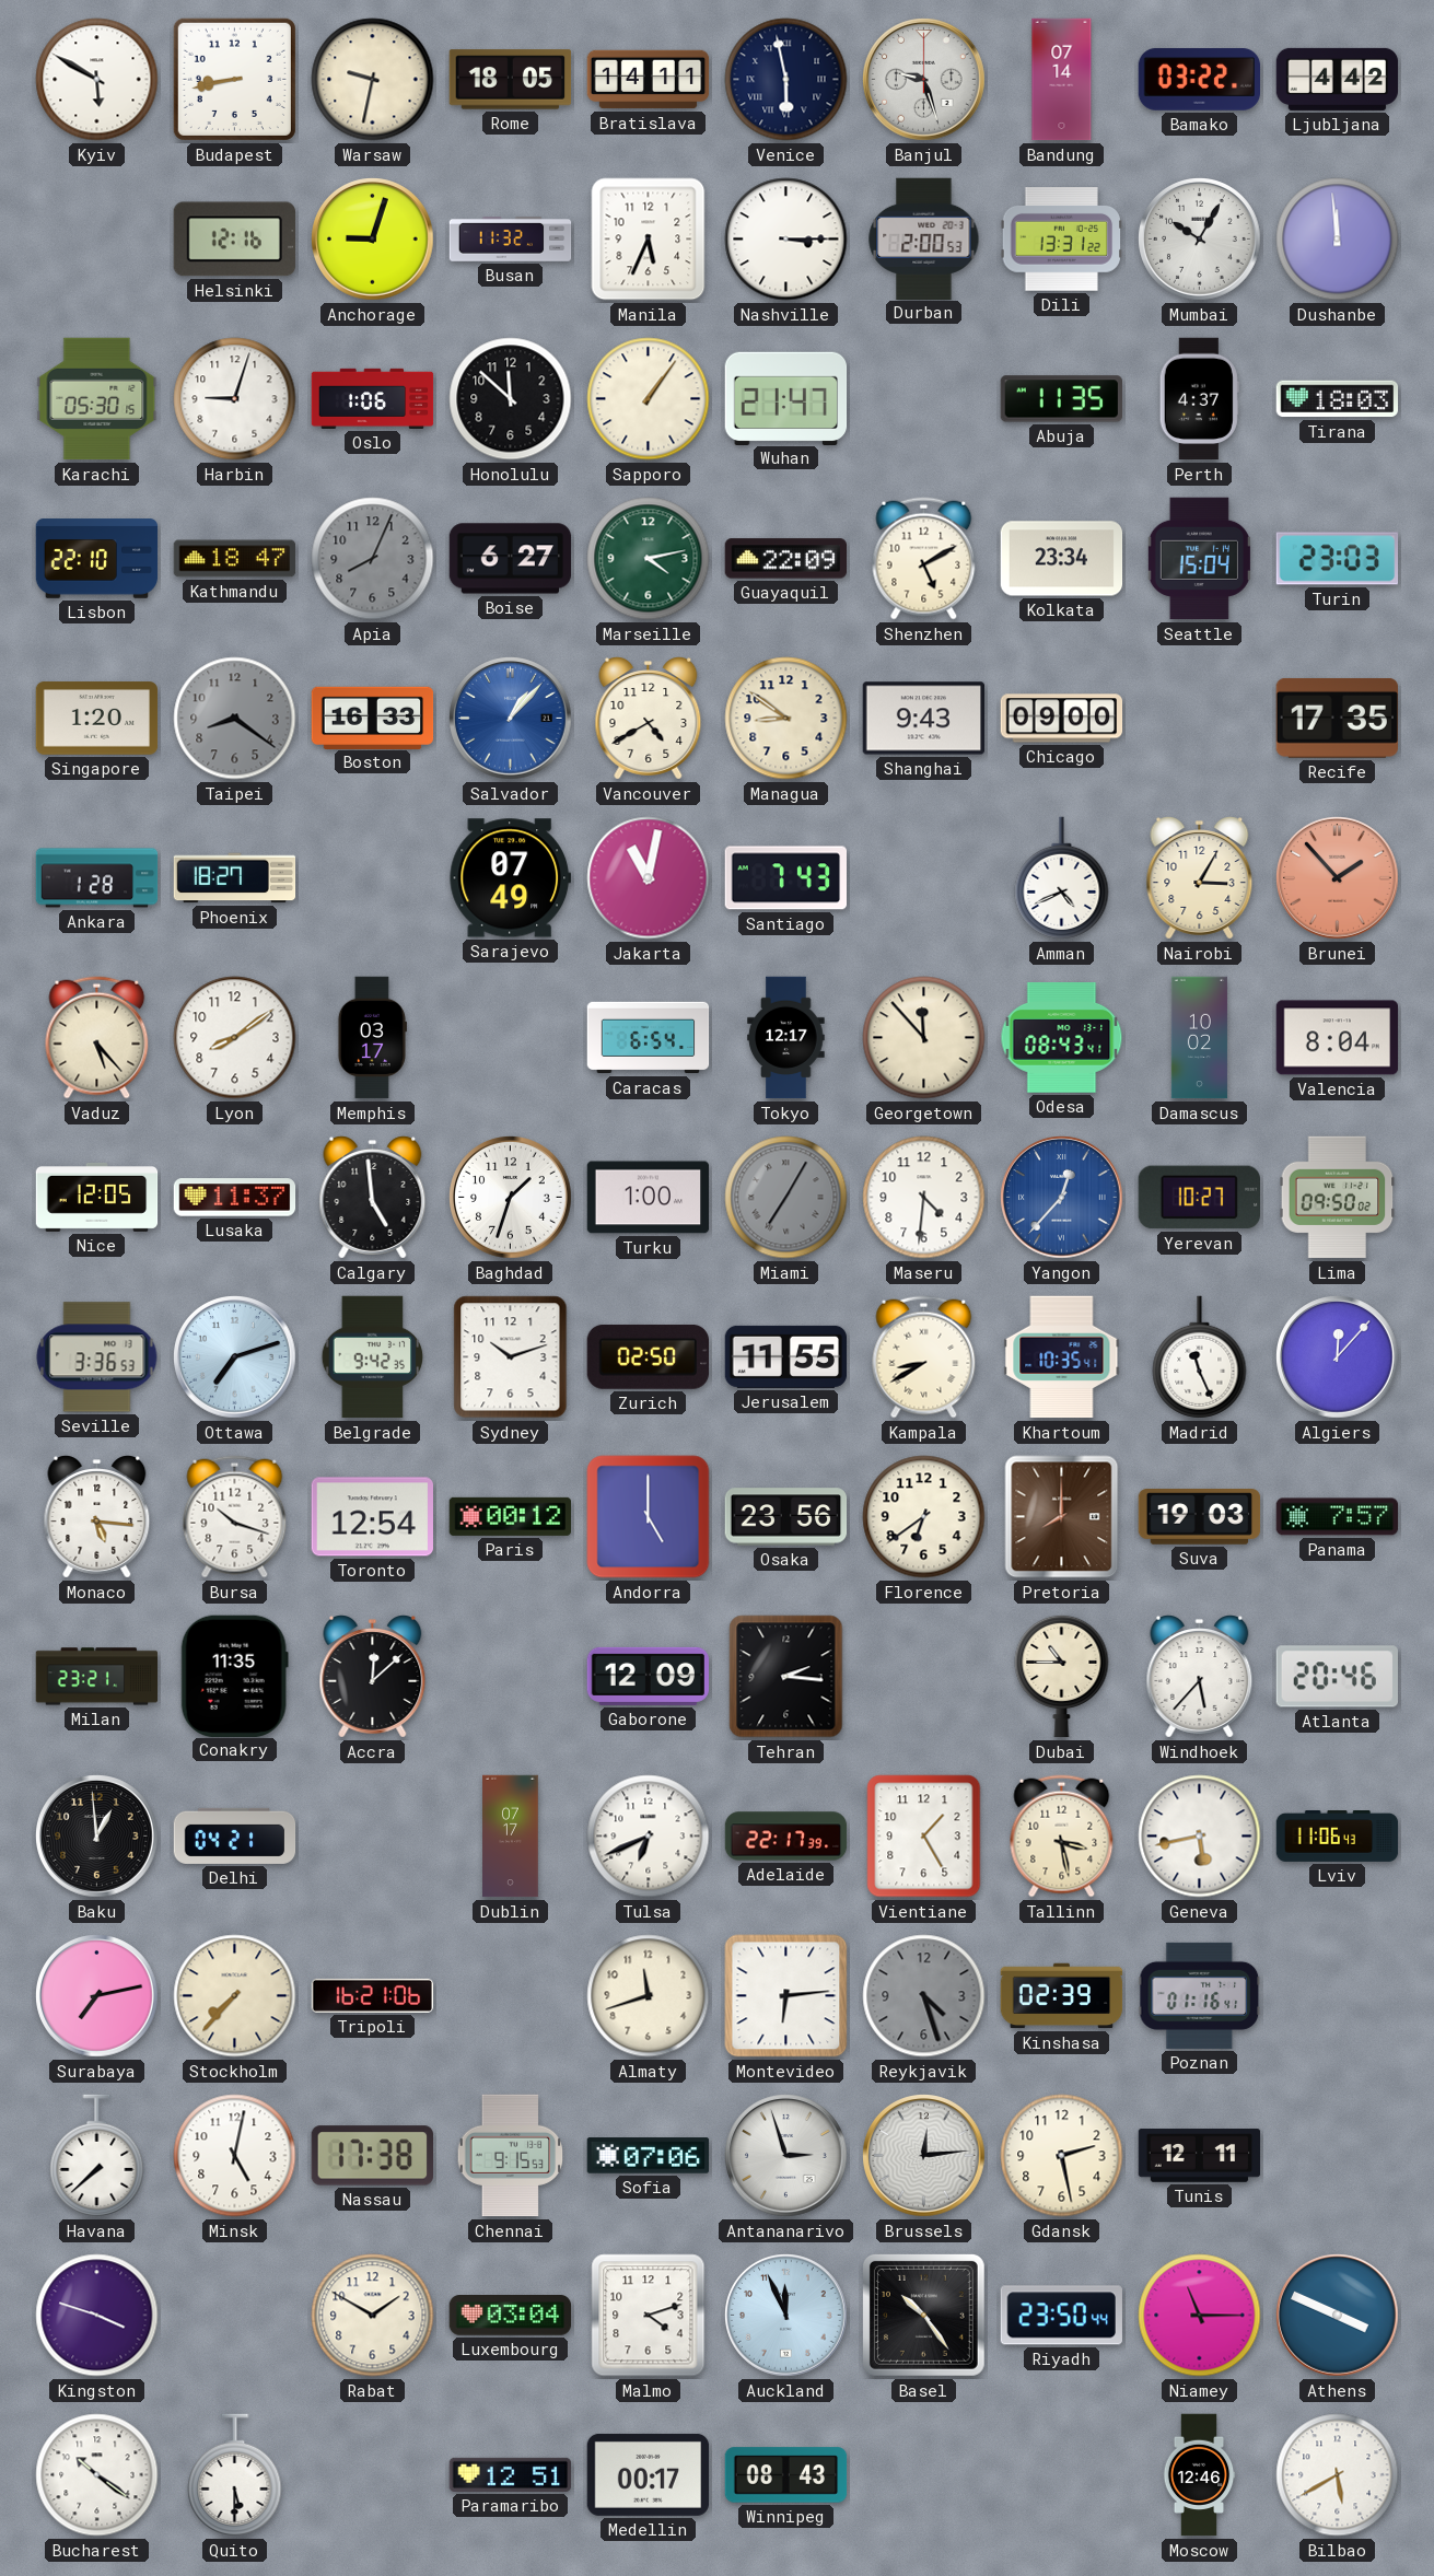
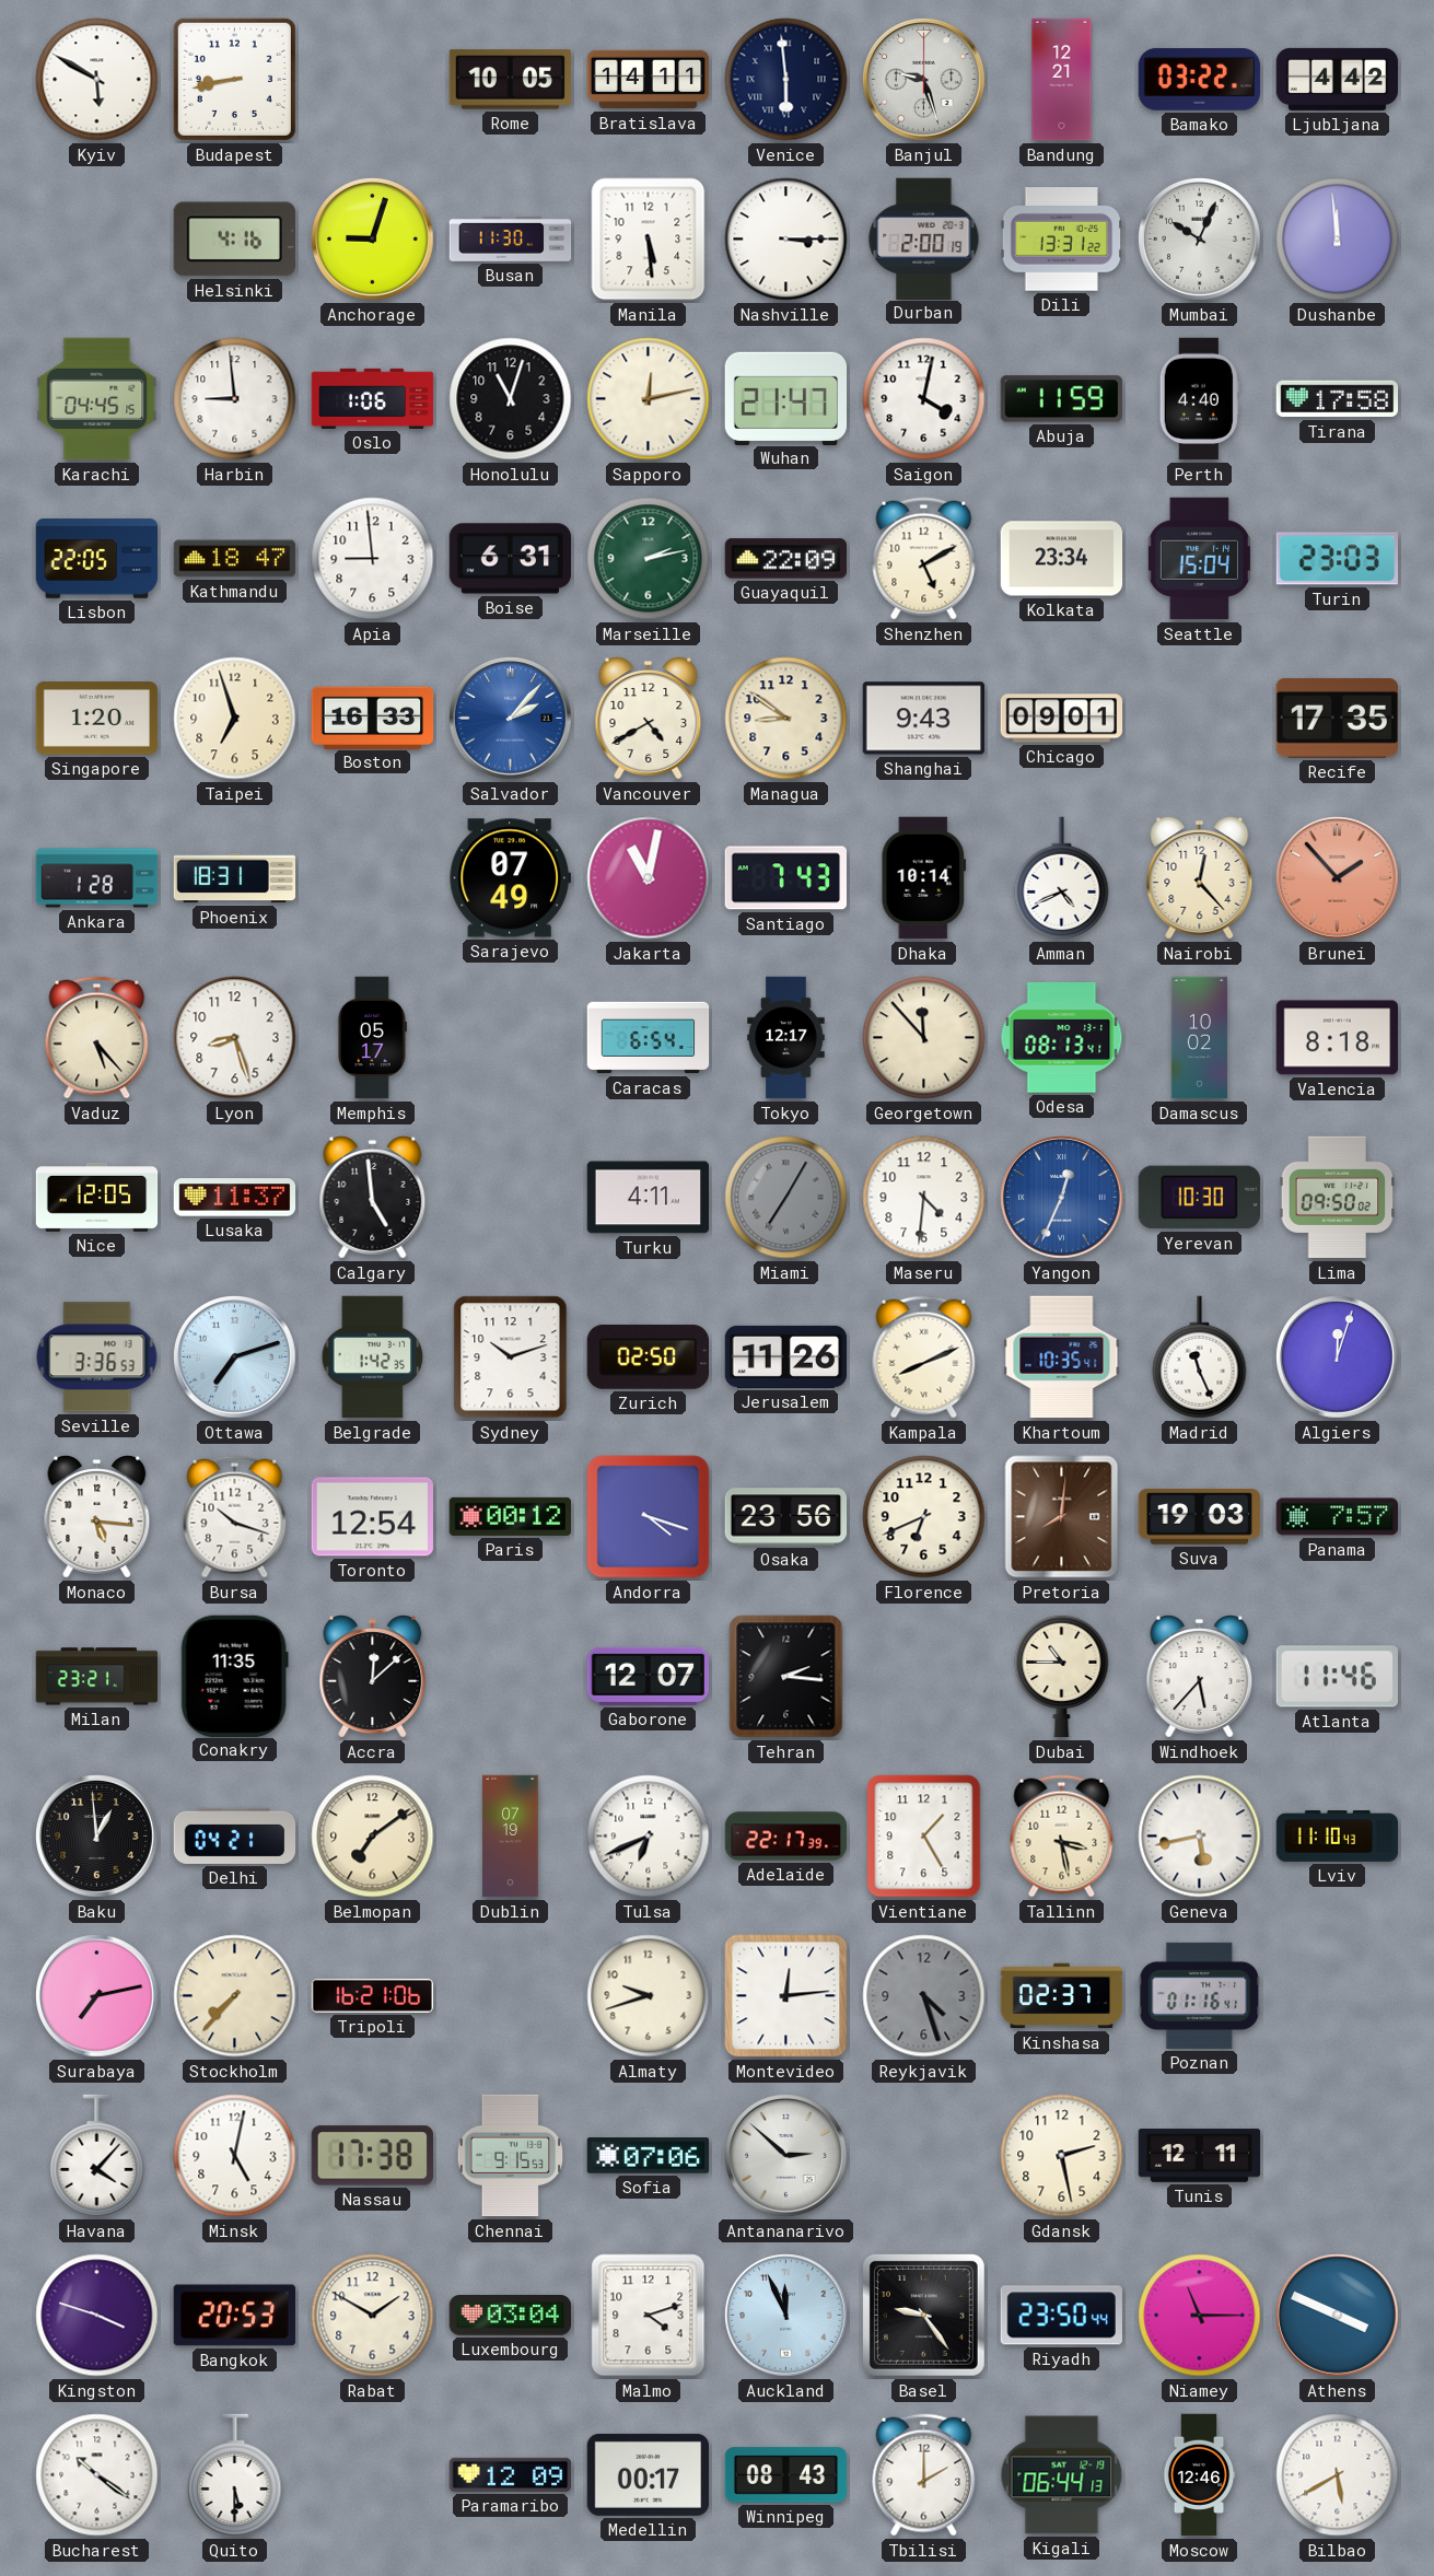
Warsaw: 9:32 -> none (373, 80)
Rome: 18:05 -> 10:05 (511, 80)
Venice: 5:58 -> 5:59 (786, 80)
Bandung: 07:14 -> 12:21 (1062, 80)
Helsinki: 12:16 -> 4:16 (234, 240)
Busan: 11:32 -> 11:30 (511, 240)
Manila: 5:34 -> 5:29 (649, 240)
Durban: 2:00:53 -> 2:00:19 (924, 238)
Mumbai: 10:05 -> 10:04 (1200, 240)
Karachi: 05:30 -> 04:45 (97, 399)
Harbin: 9:03 -> 8:59 (235, 399)
Honolulu: 11:52 -> 11:03 (511, 399)
Sapporo: 1:06 -> 12:13 (649, 399)
Saigon: none -> 4:02 (924, 399)
Abuja: 11:35 -> 11:59 (1061, 399)
Perth: 4:37 -> 4:40 (1199, 399)
Tirana: 18:03 -> 17:58 (1338, 399)
Lisbon: 22:10 -> 22:05 (97, 559)
Apia: 8:04 -> 8:59 (373, 559)
Apia dial: grey -> white (373, 559)
Boise: 6:27 -> 6:31 (511, 559)
Marseille: 4:13 -> 2:13 (649, 559)
Taipei: 8:21 -> 6:57 (235, 719)
Taipei dial: grey -> cream (235, 719)
Salvador: 1:07 -> 2:07 (511, 719)
Chicago: 09:00 -> 09:01 (1062, 719)
Phoenix: 18:27 -> 18:31 (235, 878)
Dhaka: none -> 10:14 (924, 878)
Nairobi: 3:05 -> 12:23 (1200, 878)
Lyon: 8:09 -> 8:27 (235, 1038)
Memphis: 03:17 -> 05:17 (372, 1038)
Odesa: 08:43 -> 08:13 (1062, 1037)
Valencia: 8:04 -> 8:18 (1338, 1038)
Baghdad: 1:33 -> none (511, 1198)
Turku: 1:00 -> 4:11 (649, 1198)
Yangon: 12:37 -> 12:34 (1062, 1198)
Yerevan: 10:27 -> 10:30 (1199, 1198)
Belgrade: 9:42 -> 1:42 (373, 1357)
Jerusalem: 11:55 -> 11:26 (786, 1356)
Kampala: 8:40 -> 8:11 (924, 1357)
Algiers: 12:07 -> 12:03 (1338, 1357)
Andorra: 5:00 -> 4:18 (649, 1517)
Florence: 6:39 -> 6:41 (924, 1517)
Pretoria: 8:00 -> 8:01 (1062, 1517)
Gaborone: 12:09 -> 12:07 (648, 1676)
Atlanta: 20:46 -> 11:46 (1337, 1677)
Belmopan: none -> 7:09 (373, 1837)
Dublin: 07:17 -> 07:19 (511, 1837)
Lviv: 11:06 -> 11:10 (1338, 1837)
Almaty: 11:42 -> 9:42 (649, 1996)
Montevideo: 6:14 -> 12:14 (786, 1996)
Kinshasa: 02:39 -> 02:37 (1062, 1996)
Havana: 7:38 -> 4:07 (97, 2156)
Antananarivo: 2:57 -> 2:52 (786, 2156)
Brussels: 12:14 -> none (924, 2156)
Bangkok: none -> 20:53 (235, 2316)
Basel: 10:24 -> 9:24 (923, 2315)
Paramaribo: 12:51 -> 12:09 (511, 2474)
Tbilisi: none -> 2:00 (924, 2475)
Kigali: none -> 06:44 (1062, 2475)
